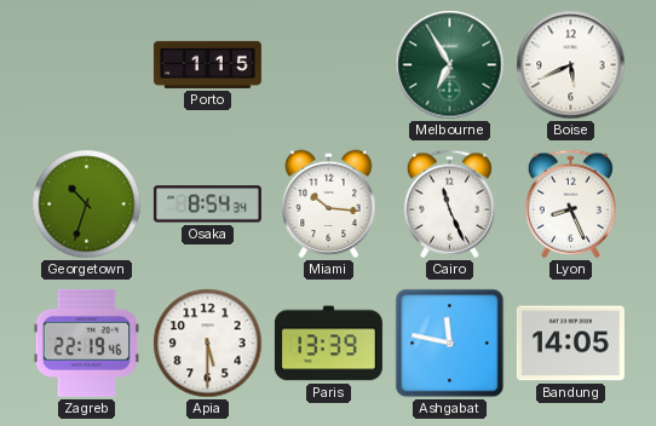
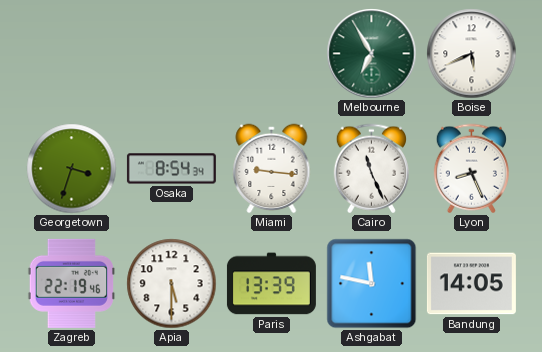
Porto: 1:15 -> none (207, 64)
Georgetown: 10:33 -> 3:33 (72, 169)
Miami: 10:16 -> 9:16 (272, 169)
